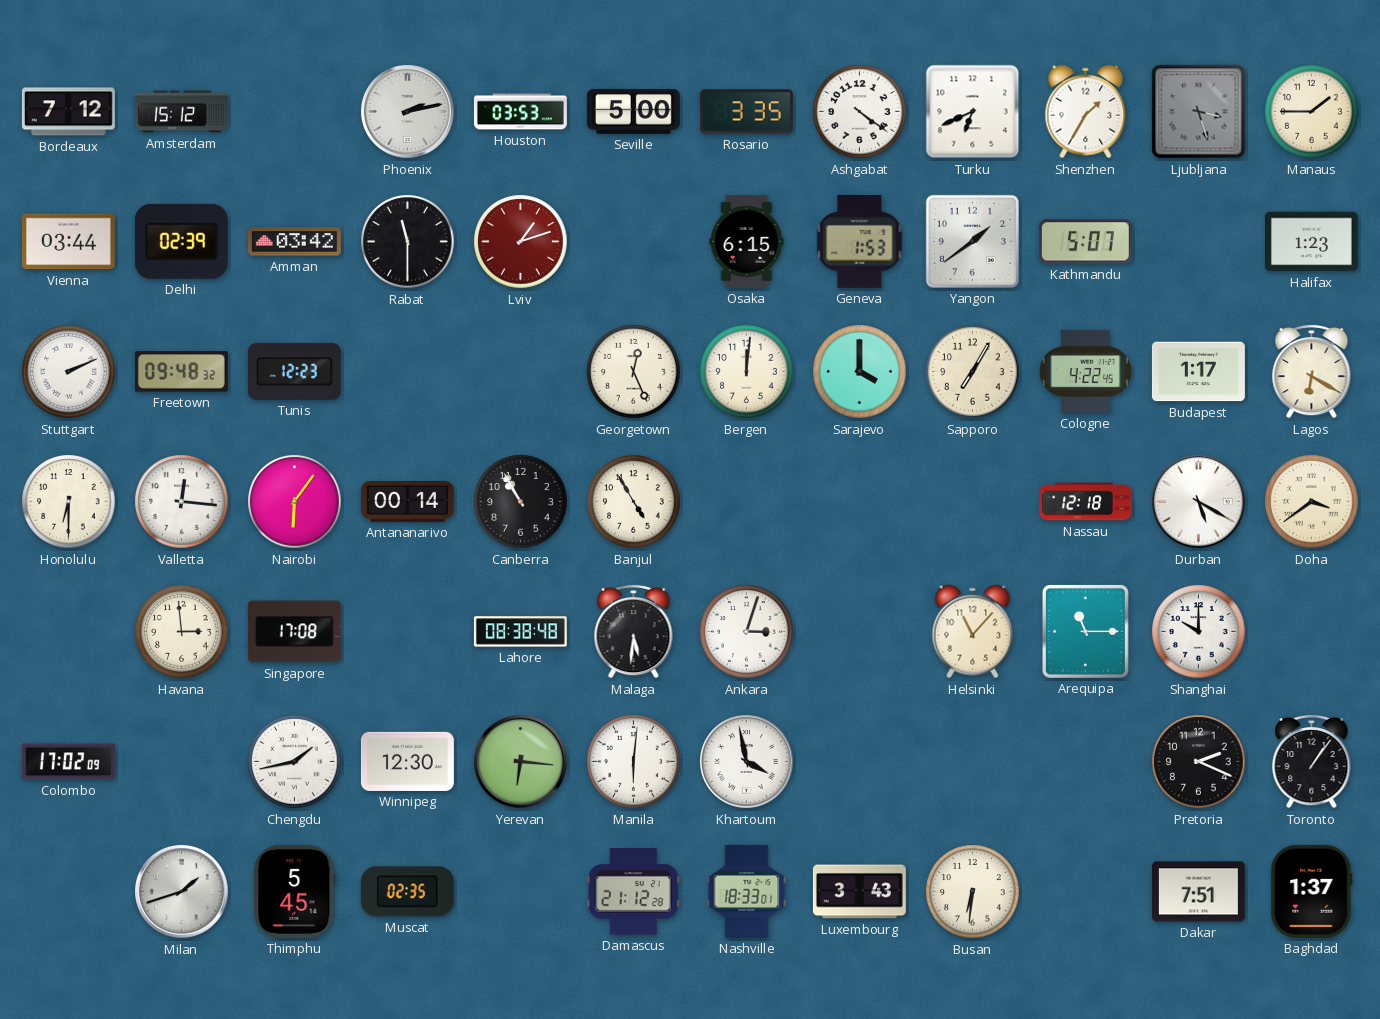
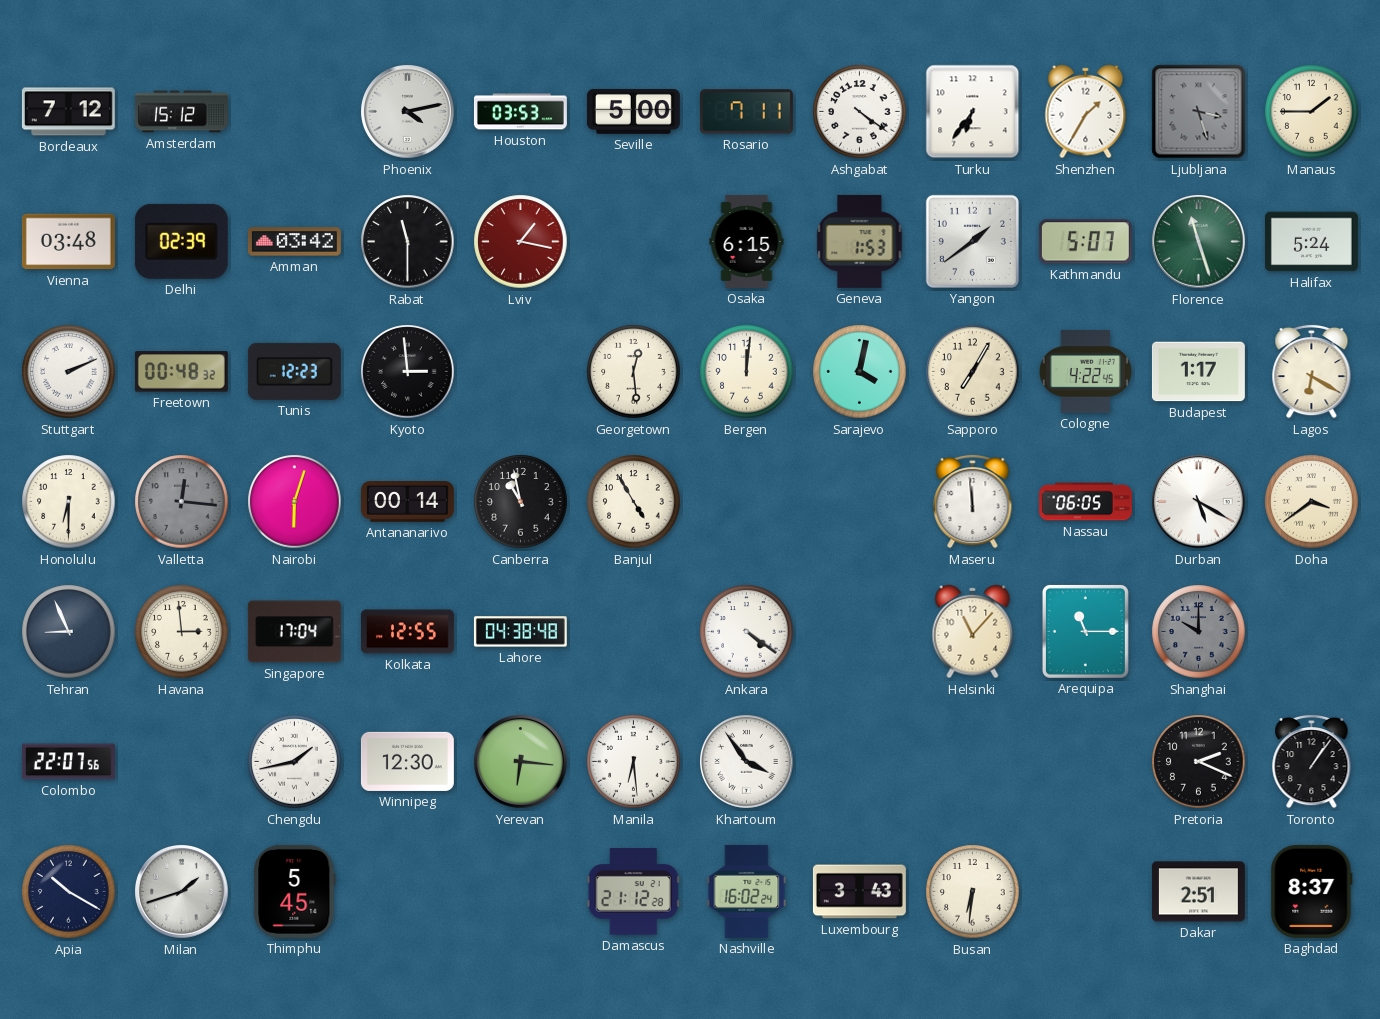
Phoenix: 2:13 -> 4:13 (408, 112)
Rosario: 3:35 -> 7:11 (746, 112)
Turku: 6:41 -> 6:36 (973, 112)
Vienna: 03:44 -> 03:48 (68, 242)
Lviv: 1:12 -> 1:17 (521, 242)
Florence: none -> 11:27 (1199, 242)
Halifax: 1:23 -> 5:24 (1311, 242)
Freetown: 09:48 -> 00:48 (181, 372)
Kyoto: none -> 2:59 (408, 372)
Georgetown: 12:26 -> 12:29 (634, 372)
Sarajevo: 4:00 -> 4:02 (860, 372)
Valletta dial: white -> grey (182, 502)
Nairobi: 6:06 -> 6:03 (295, 502)
Canberra: 10:55 -> 10:58 (521, 502)
Maseru: none -> 11:59 (973, 501)
Nassau: 12:18 -> 06:05 (1086, 502)
Tehran: none -> 8:56 (69, 632)
Singapore: 17:08 -> 17:04 (294, 632)
Kolkata: none -> 12:55 (407, 632)
Lahore: 08:38 -> 04:38 (520, 632)
Malaga: 5:31 -> none (634, 631)
Ankara: 3:03 -> 4:21 (747, 632)
Shanghai dial: white -> grey (1199, 632)
Colombo: 17:02 -> 22:07 (68, 762)
Manila: 6:01 -> 6:29 (634, 762)
Khartoum: 3:58 -> 3:54 (747, 762)
Apia: none -> 10:20 (69, 892)
Muscat: 02:35 -> none (407, 892)
Nashville: 18:33 -> 16:02 (747, 891)
Dakar: 7:51 -> 2:51 (1198, 892)
Baghdad: 1:37 -> 8:37 (1312, 891)
